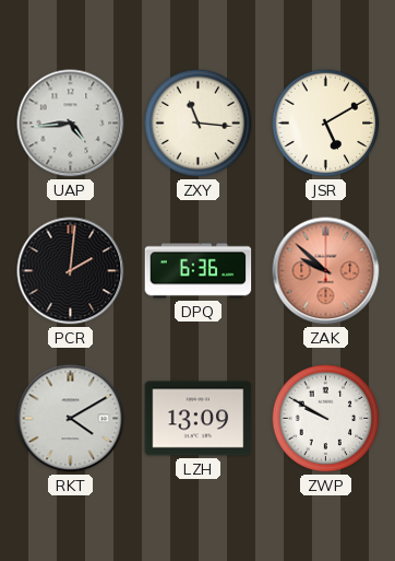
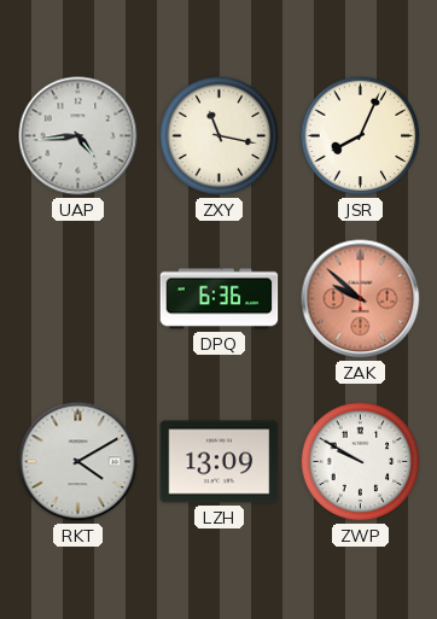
ZXY: 11:16 -> 11:17 (220, 136)
JSR: 5:10 -> 8:04 (361, 136)
PCR: 2:01 -> none (71, 271)
